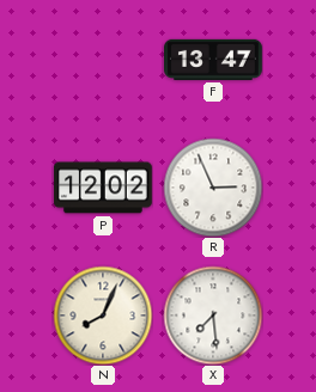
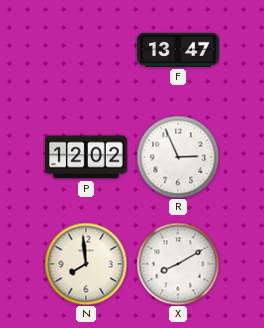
N: 8:04 -> 7:59 (86, 264)
X: 7:29 -> 8:10 (178, 264)
